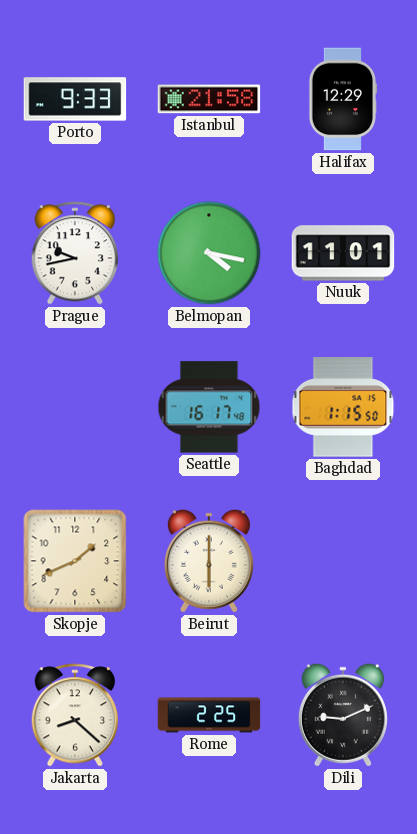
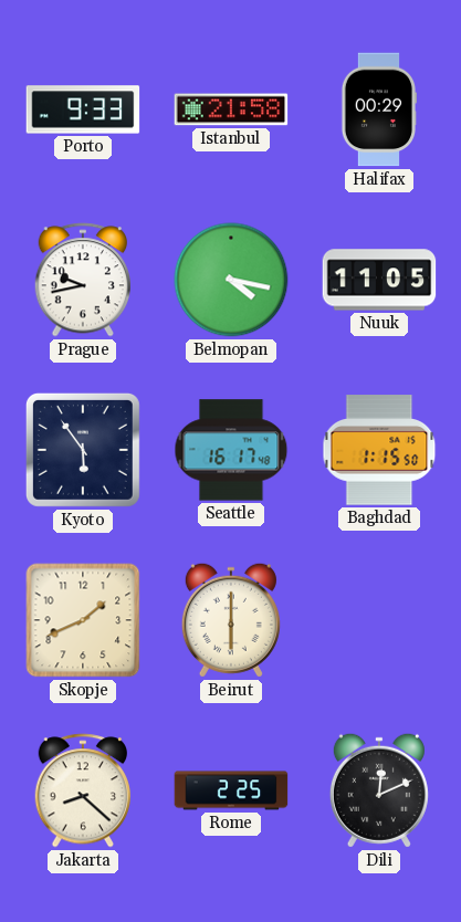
Halifax: 12:29 -> 00:29 (378, 109)
Nuuk: 11:01 -> 11:05 (379, 280)
Kyoto: none -> 5:54 (83, 450)
Dili: 9:11 -> 12:11 (379, 790)
